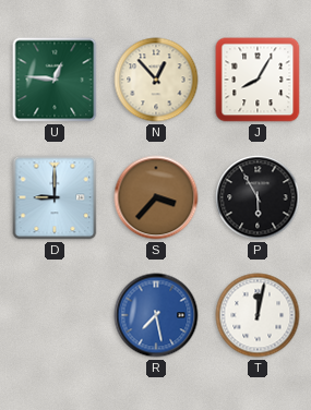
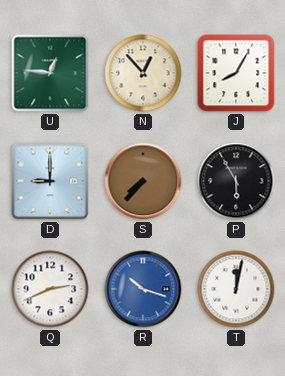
S: 3:37 -> 7:37 (143, 181)
Q: none -> 2:41 (50, 289)
R: 7:28 -> 10:18 (143, 289)
